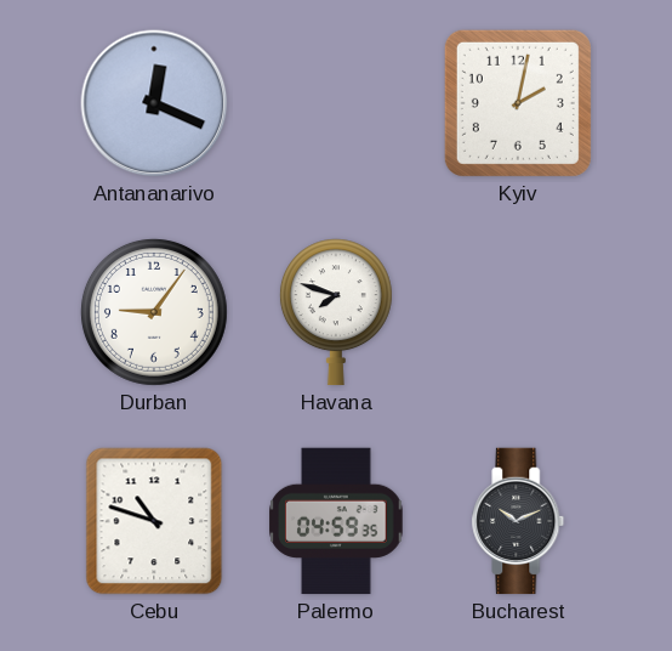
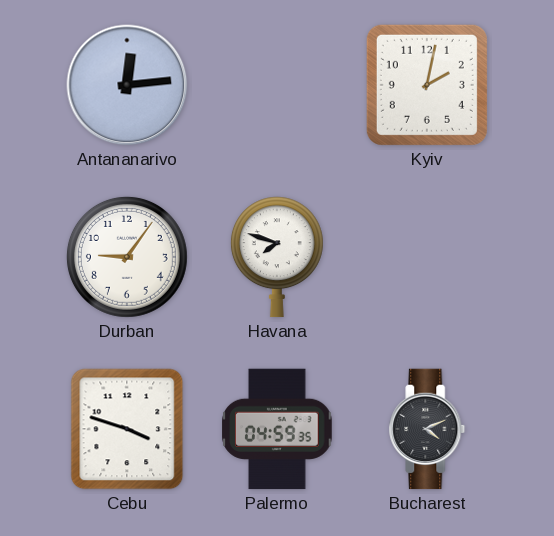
Antananarivo: 12:19 -> 12:14 (127, 85)
Cebu: 10:48 -> 3:48 (127, 429)
Bucharest: 10:11 -> 4:11 (427, 429)
